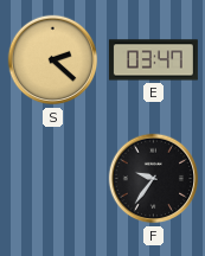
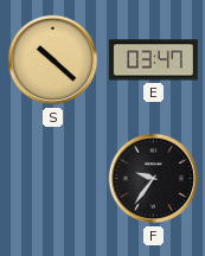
S: 2:22 -> 10:22 (53, 60)
